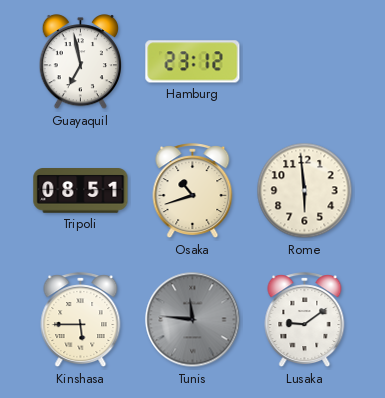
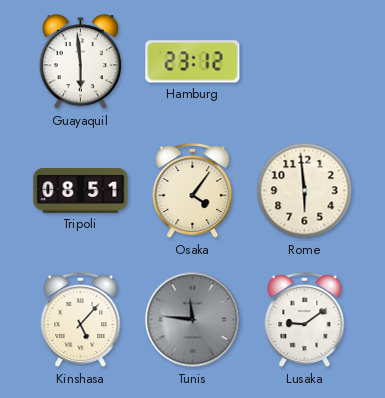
Guayaquil: 6:58 -> 5:59 (80, 63)
Osaka: 10:42 -> 4:06 (193, 191)
Kinshasa: 5:45 -> 5:07 (81, 320)
